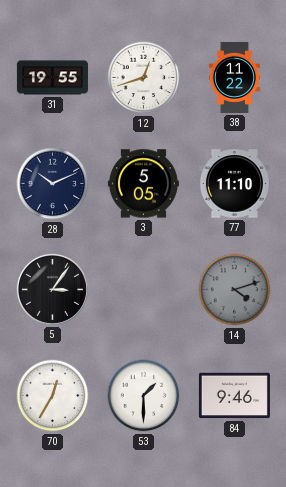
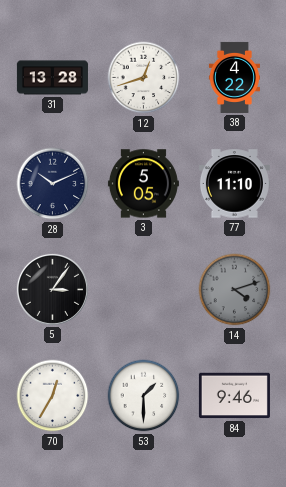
31: 19:55 -> 13:28 (52, 78)
38: 11:22 -> 4:22 (234, 77)
